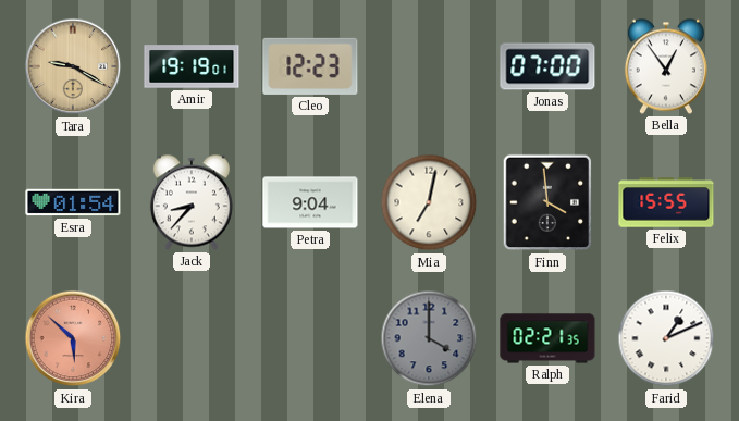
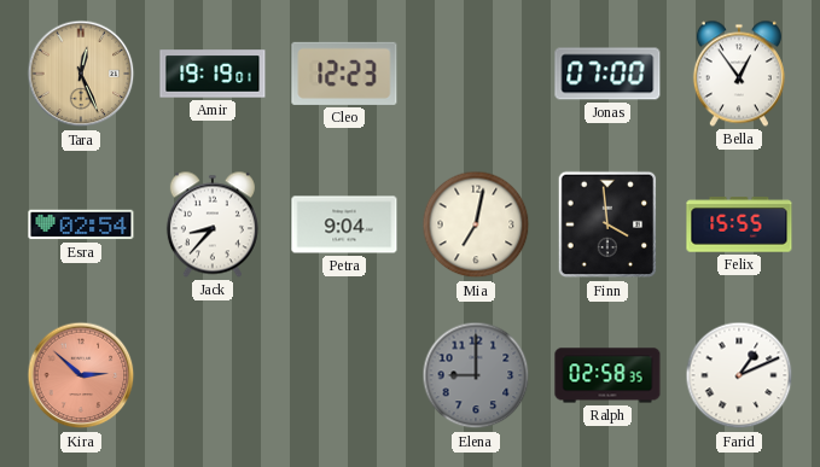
Tara: 9:20 -> 12:26 (81, 74)
Esra: 01:54 -> 02:54 (81, 224)
Kira: 5:52 -> 2:52 (81, 375)
Elena: 4:00 -> 9:00 (476, 375)
Ralph: 02:21 -> 02:58 (607, 375)
